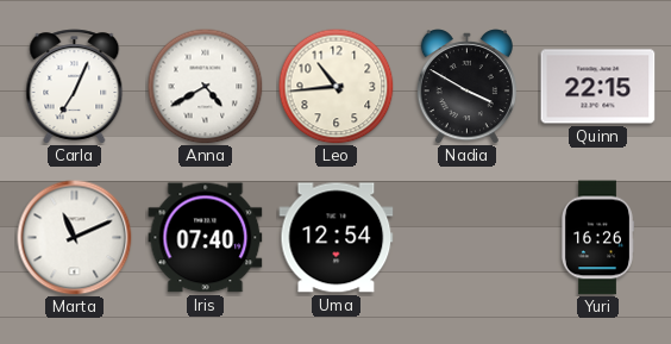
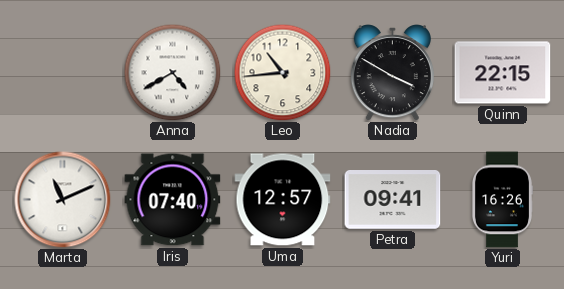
Carla: 7:04 -> none (75, 87)
Uma: 12:54 -> 12:57 (283, 200)
Petra: none -> 09:41 (393, 200)
